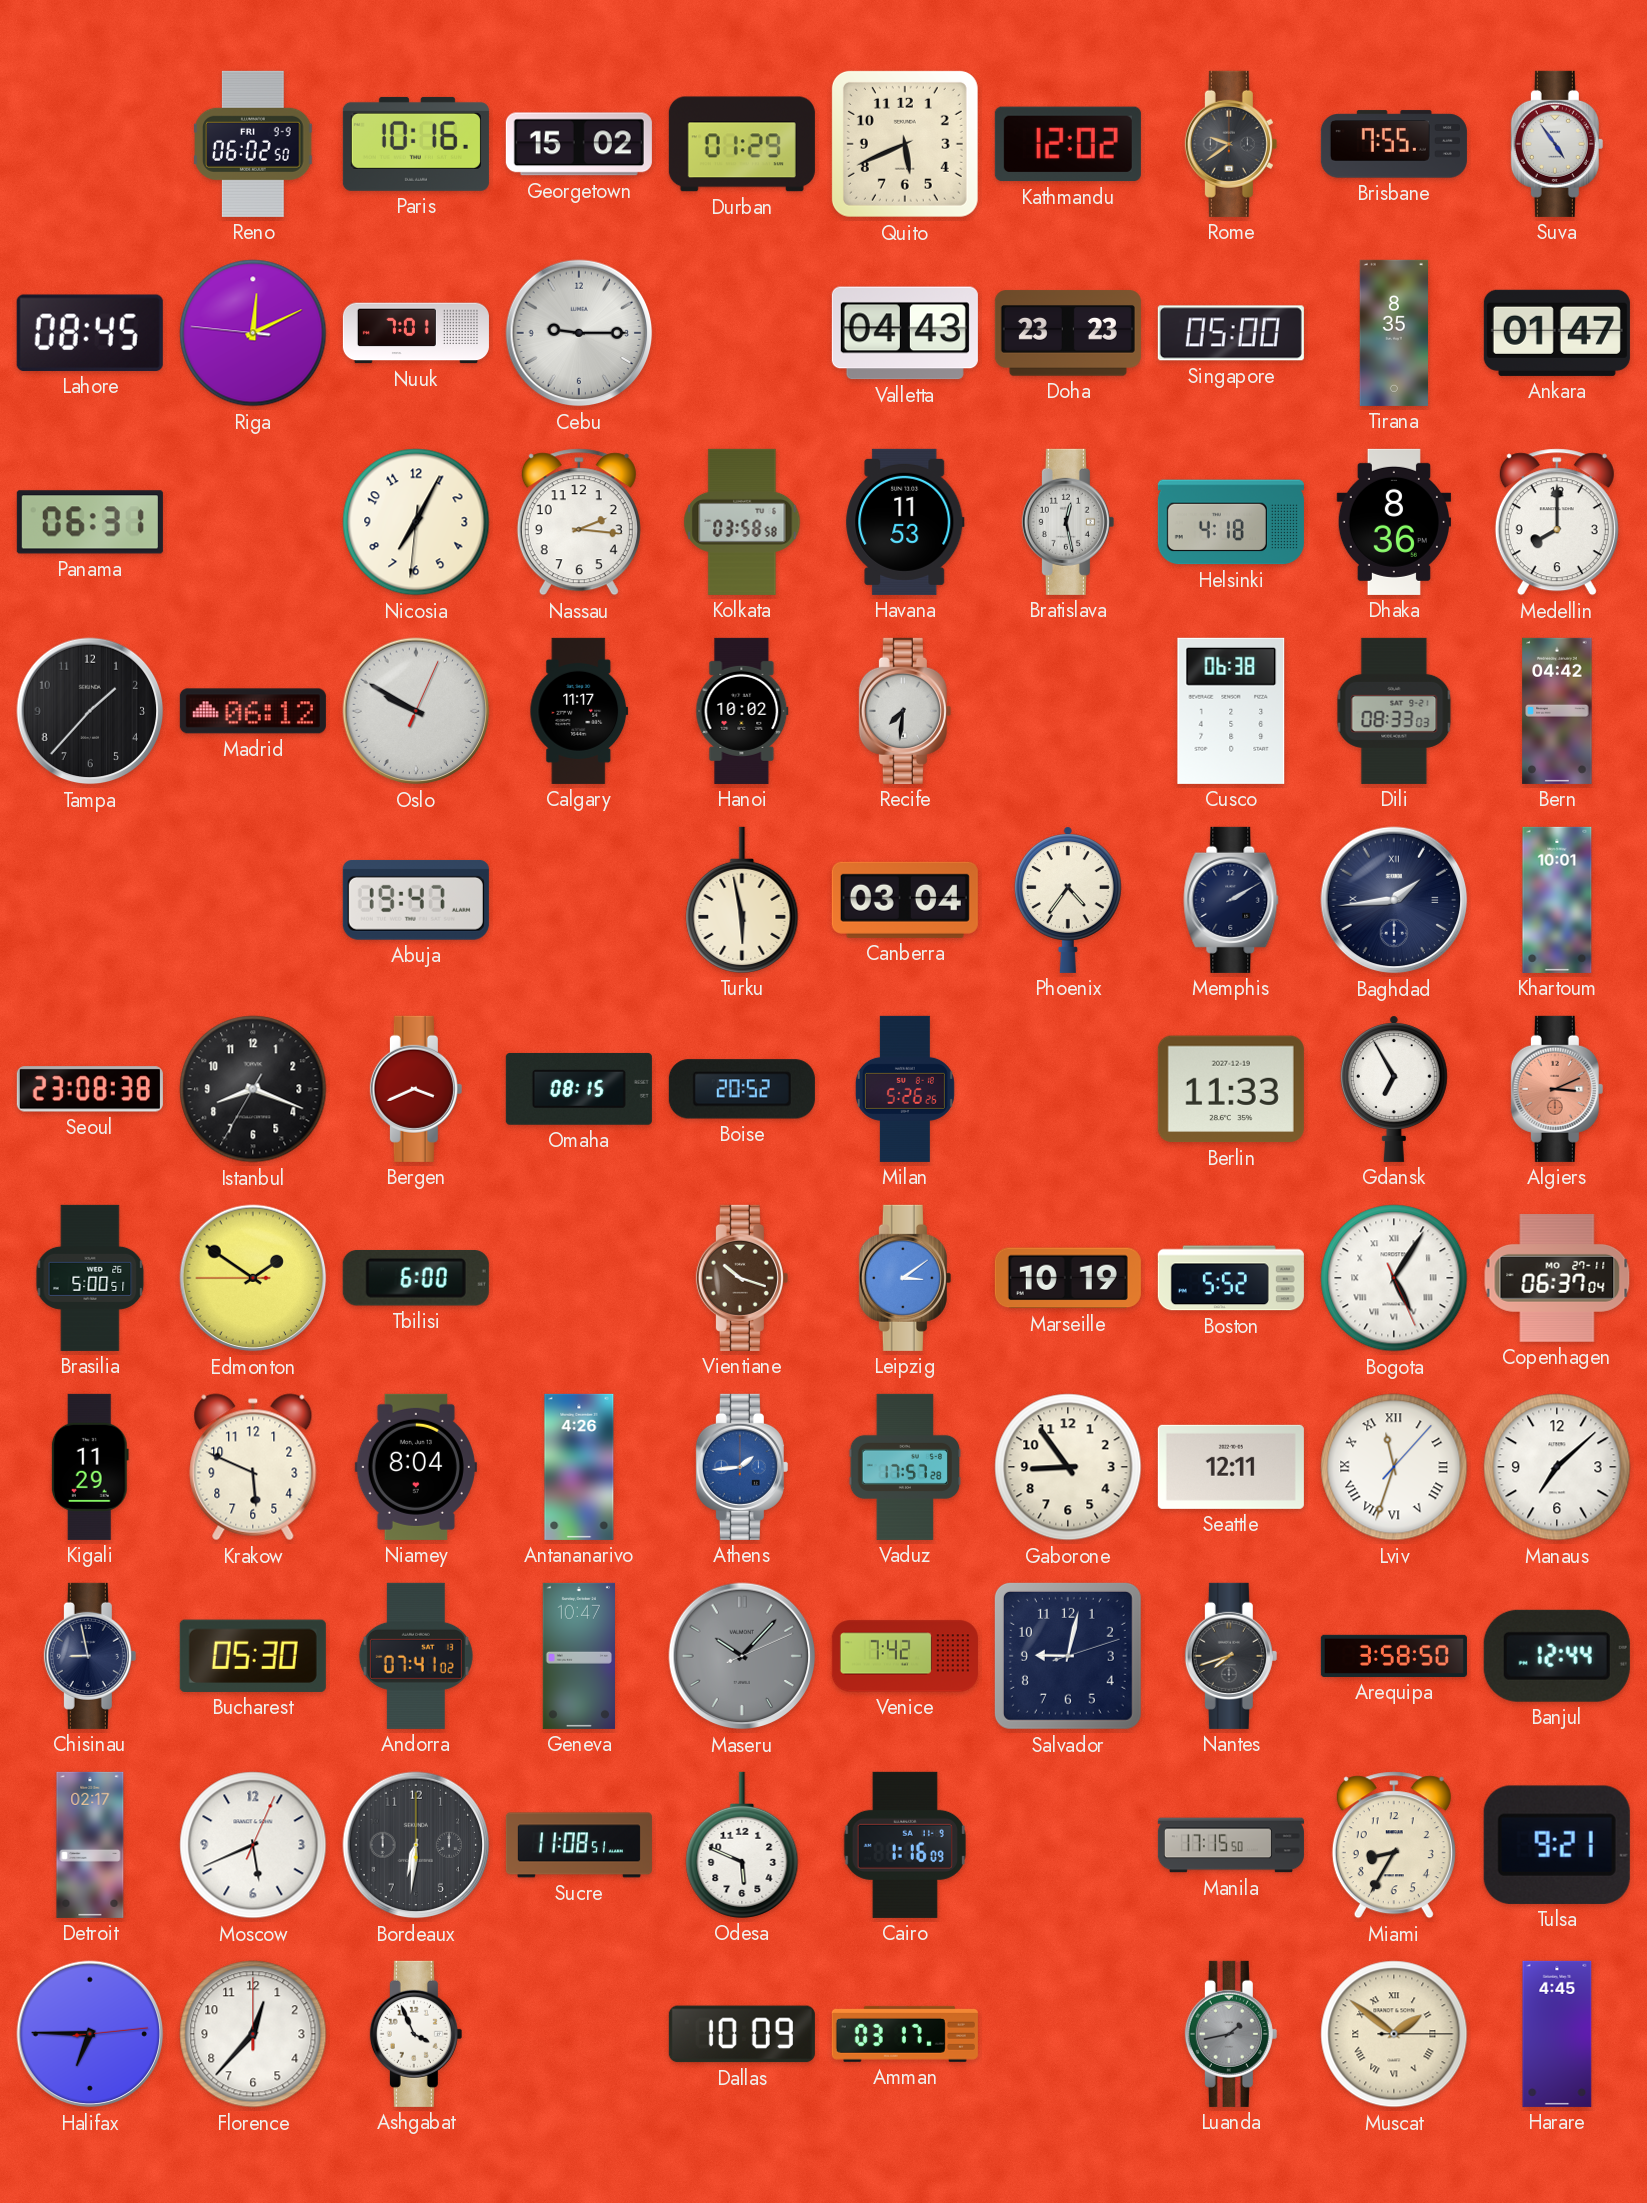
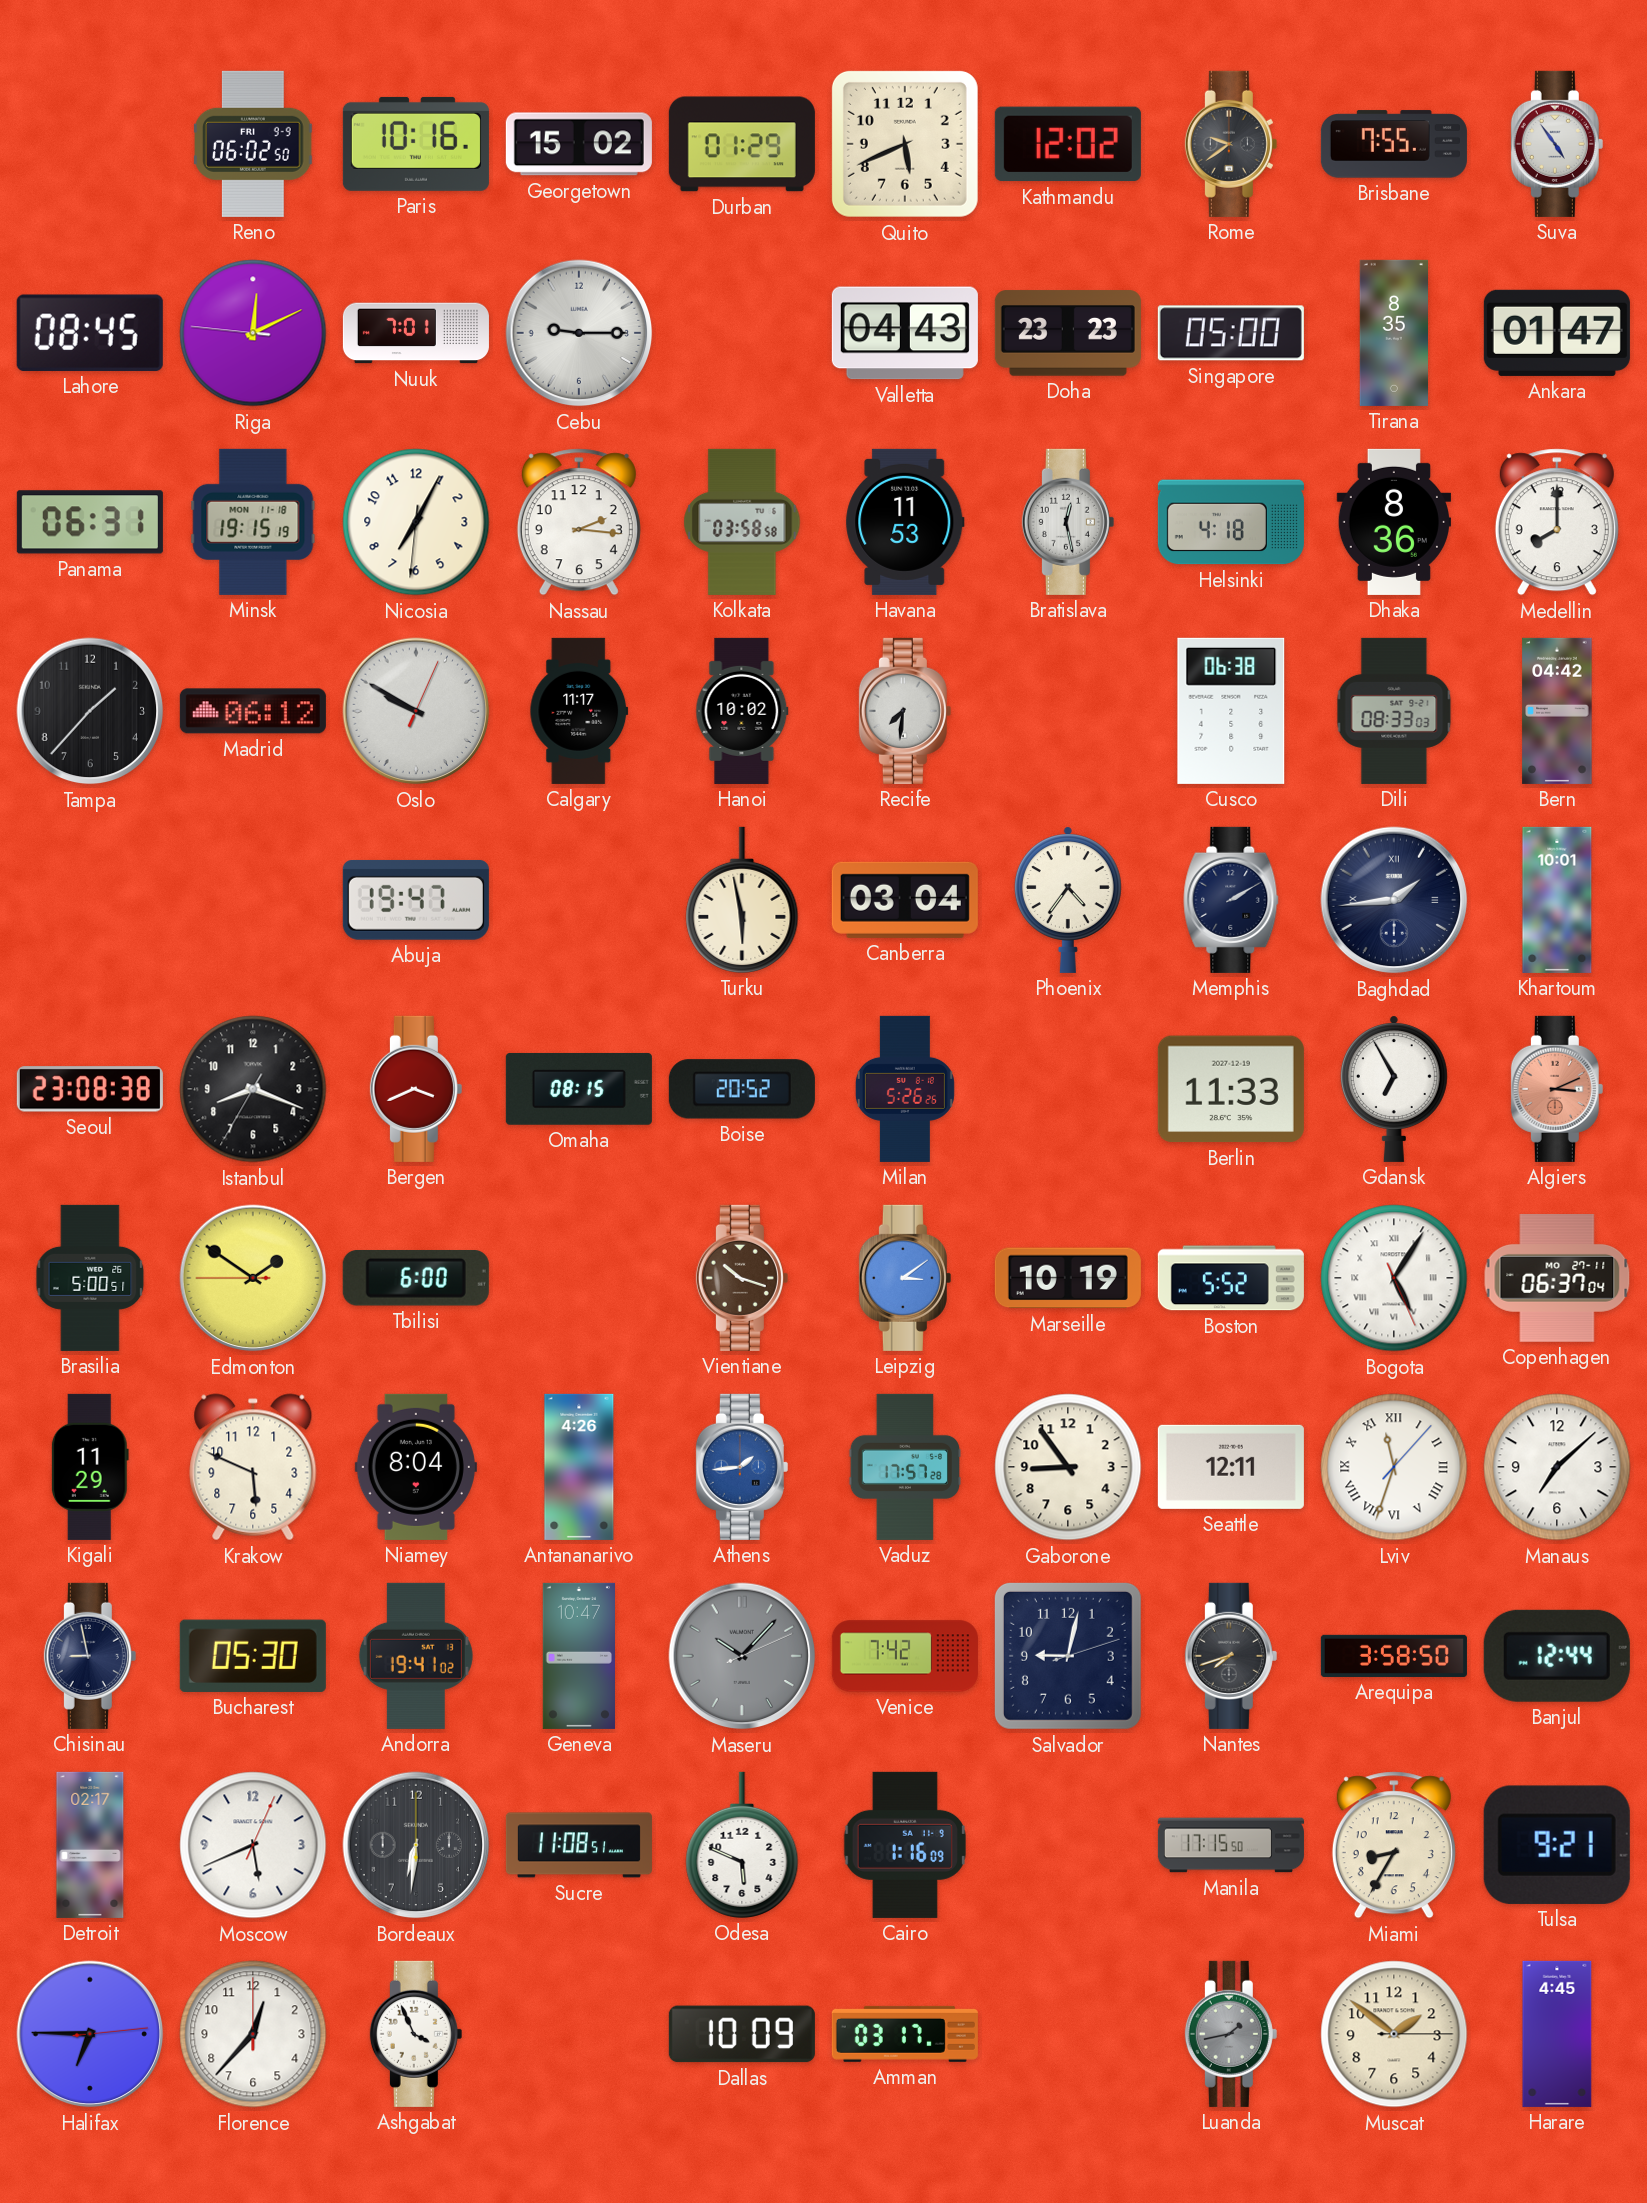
Minsk: none -> 19:15 (253, 522)
Andorra: 07:41 -> 19:41 (416, 1656)
Muscat numerals: Roman -> Arabic (1394, 2034)
